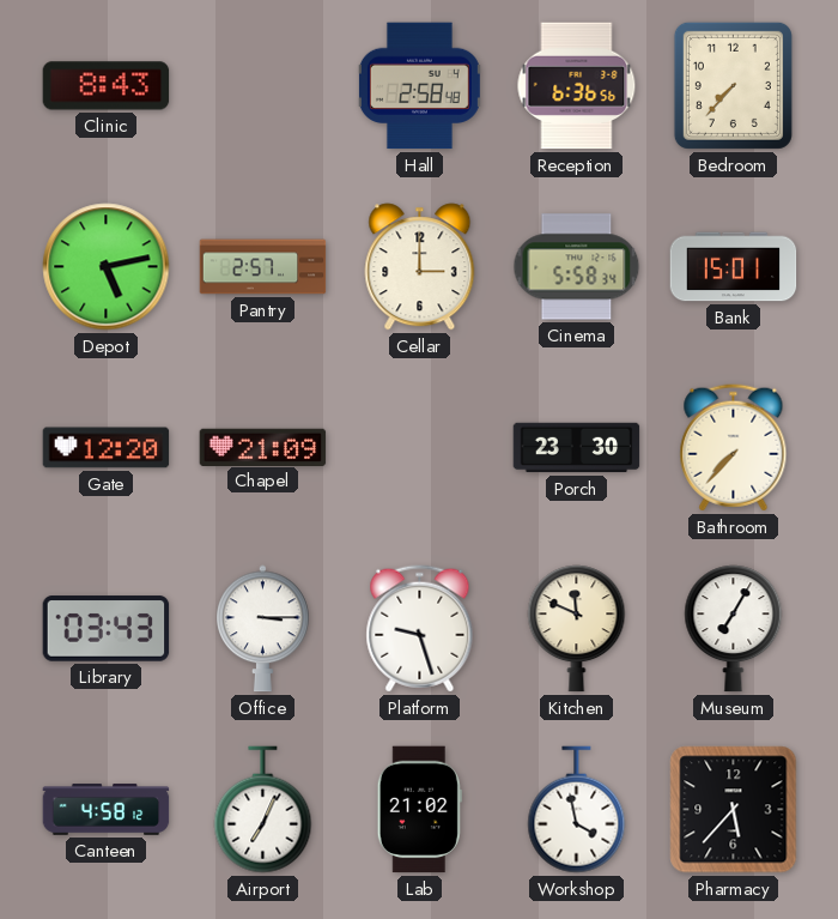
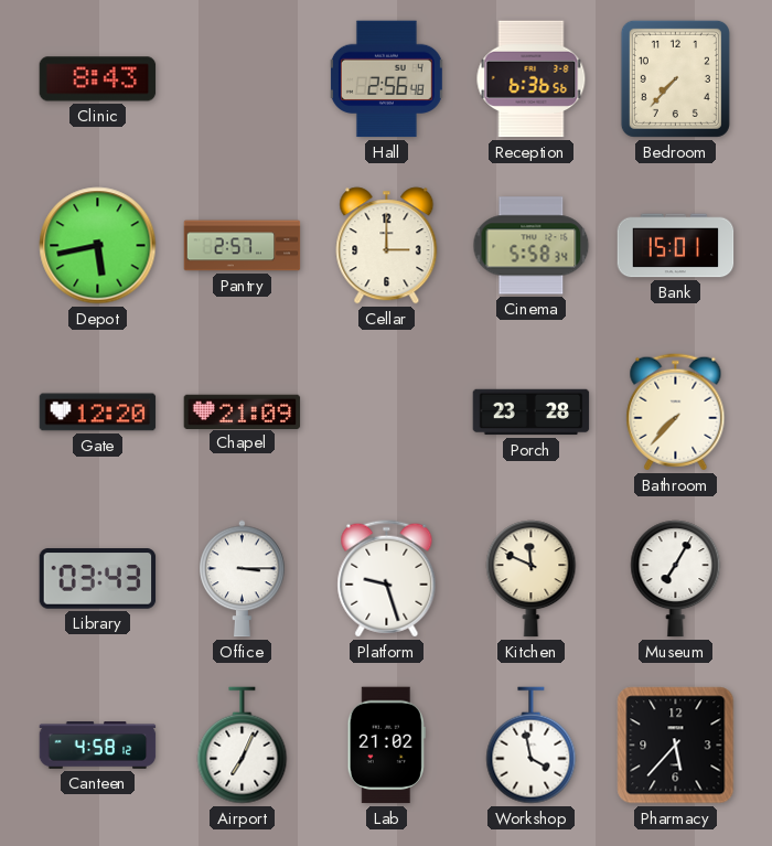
Hall: 2:58 -> 2:56 (386, 79)
Depot: 5:13 -> 5:43 (98, 246)
Porch: 23:30 -> 23:28 (532, 413)
